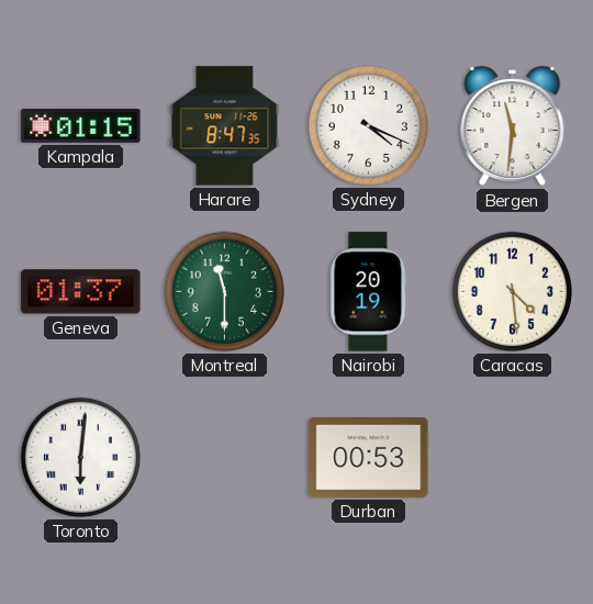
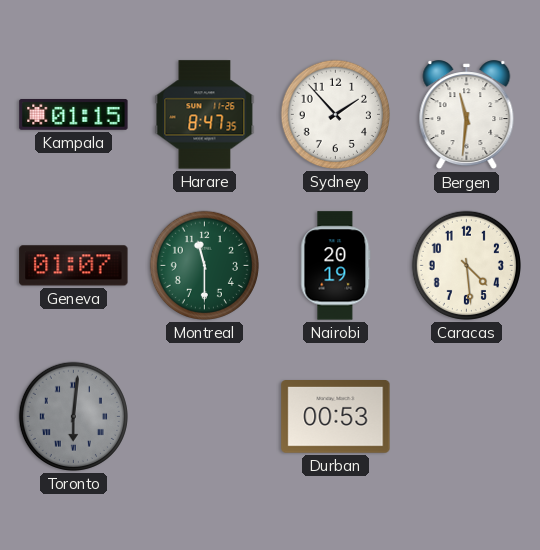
Sydney: 4:19 -> 1:53 (335, 114)
Geneva: 01:37 -> 01:07 (74, 266)
Toronto dial: white -> grey (73, 416)
